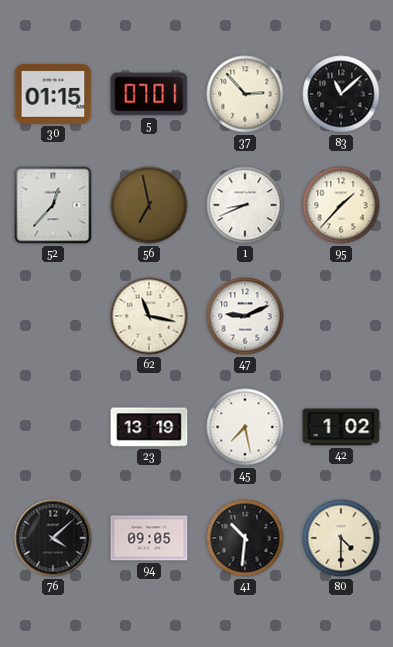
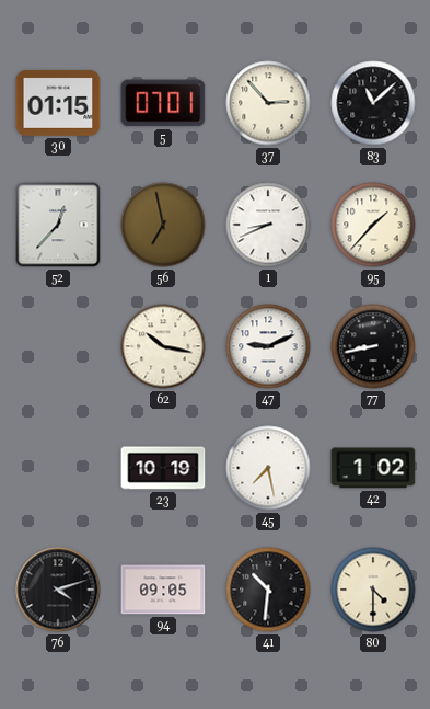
62: 11:17 -> 10:17 (163, 346)
77: none -> 8:43 (373, 346)
23: 13:19 -> 10:19 (163, 468)
76: 4:08 -> 4:12 (58, 590)
